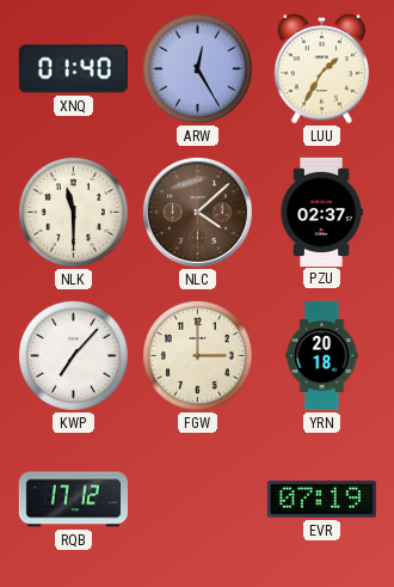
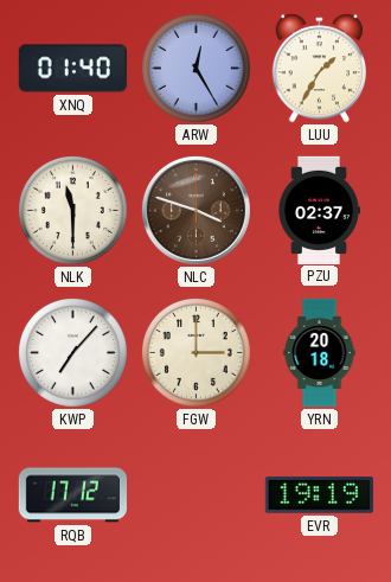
NLC: 4:08 -> 3:48 (195, 210)
EVR: 07:19 -> 19:19 (319, 495)
